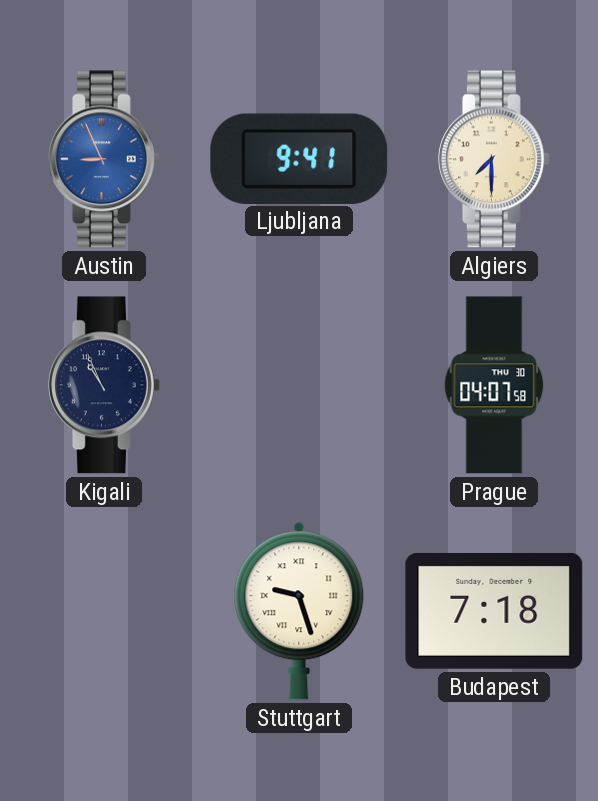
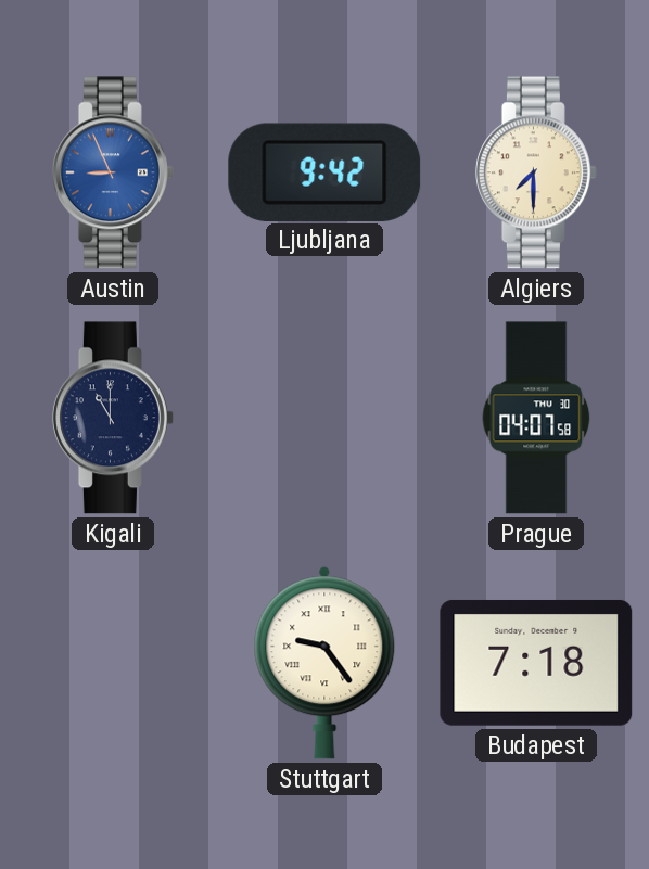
Ljubljana: 9:41 -> 9:42 (324, 171)
Kigali: 10:56 -> 11:00 (113, 418)
Stuttgart: 9:27 -> 9:24 (324, 663)
